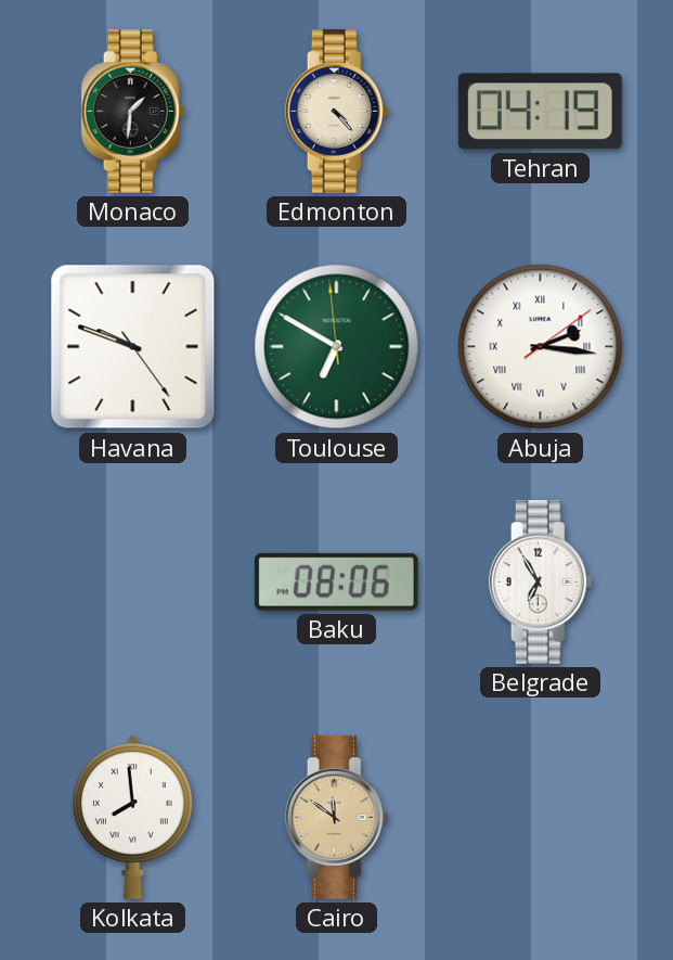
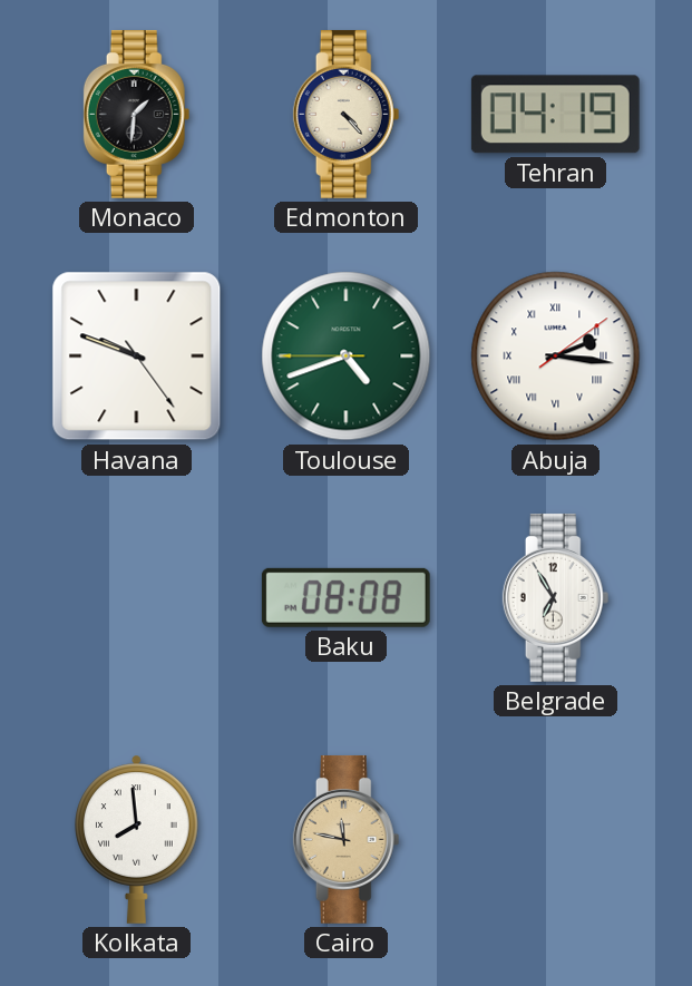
Toulouse: 6:49 -> 4:41 (347, 357)
Baku: 08:06 -> 08:08 (345, 597)
Cairo: 11:51 -> 11:47 (347, 839)
